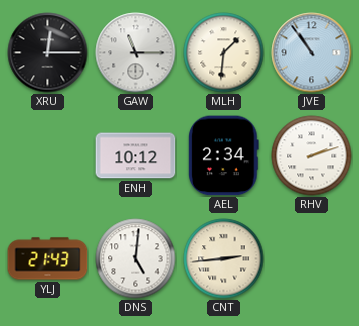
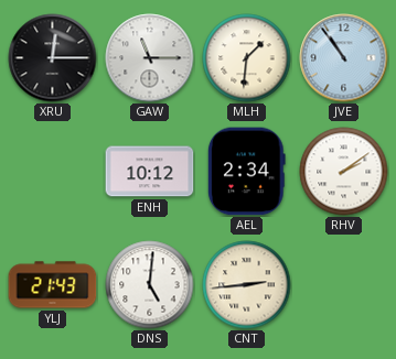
RHV: 2:12 -> 2:09 (344, 172)
